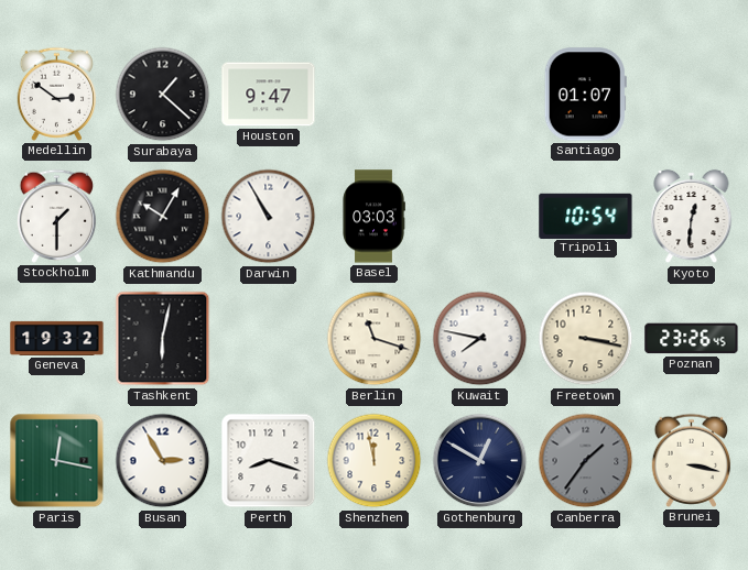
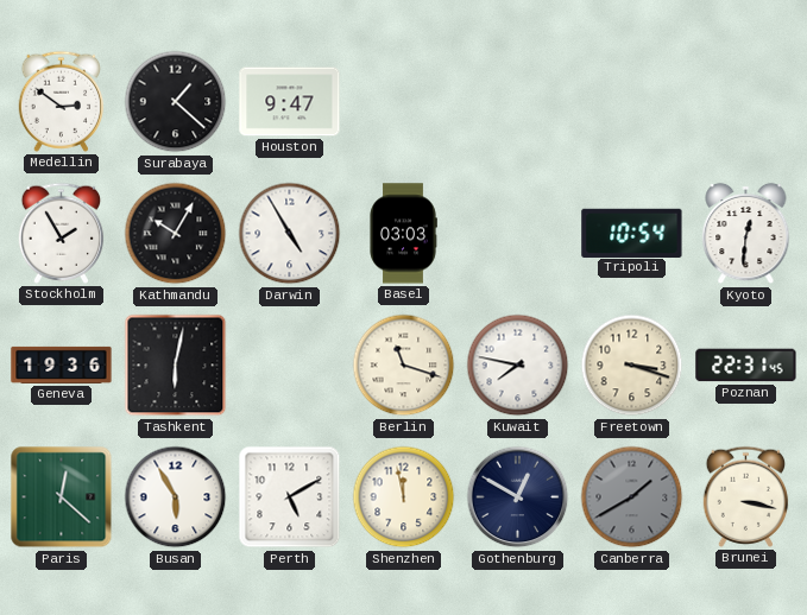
Santiago: 01:07 -> none (585, 95)
Stockholm: 1:30 -> 1:55 (62, 233)
Darwin: 10:55 -> 4:55 (290, 234)
Geneva: 19:32 -> 19:36 (62, 364)
Freetown: 3:17 -> 3:18 (632, 366)
Poznan: 23:26 -> 22:31 (746, 366)
Paris: 12:17 -> 12:22 (62, 497)
Busan: 2:55 -> 5:55 (176, 497)
Perth: 8:18 -> 5:10 (290, 497)
Canberra: 1:36 -> 1:40 (632, 497)
